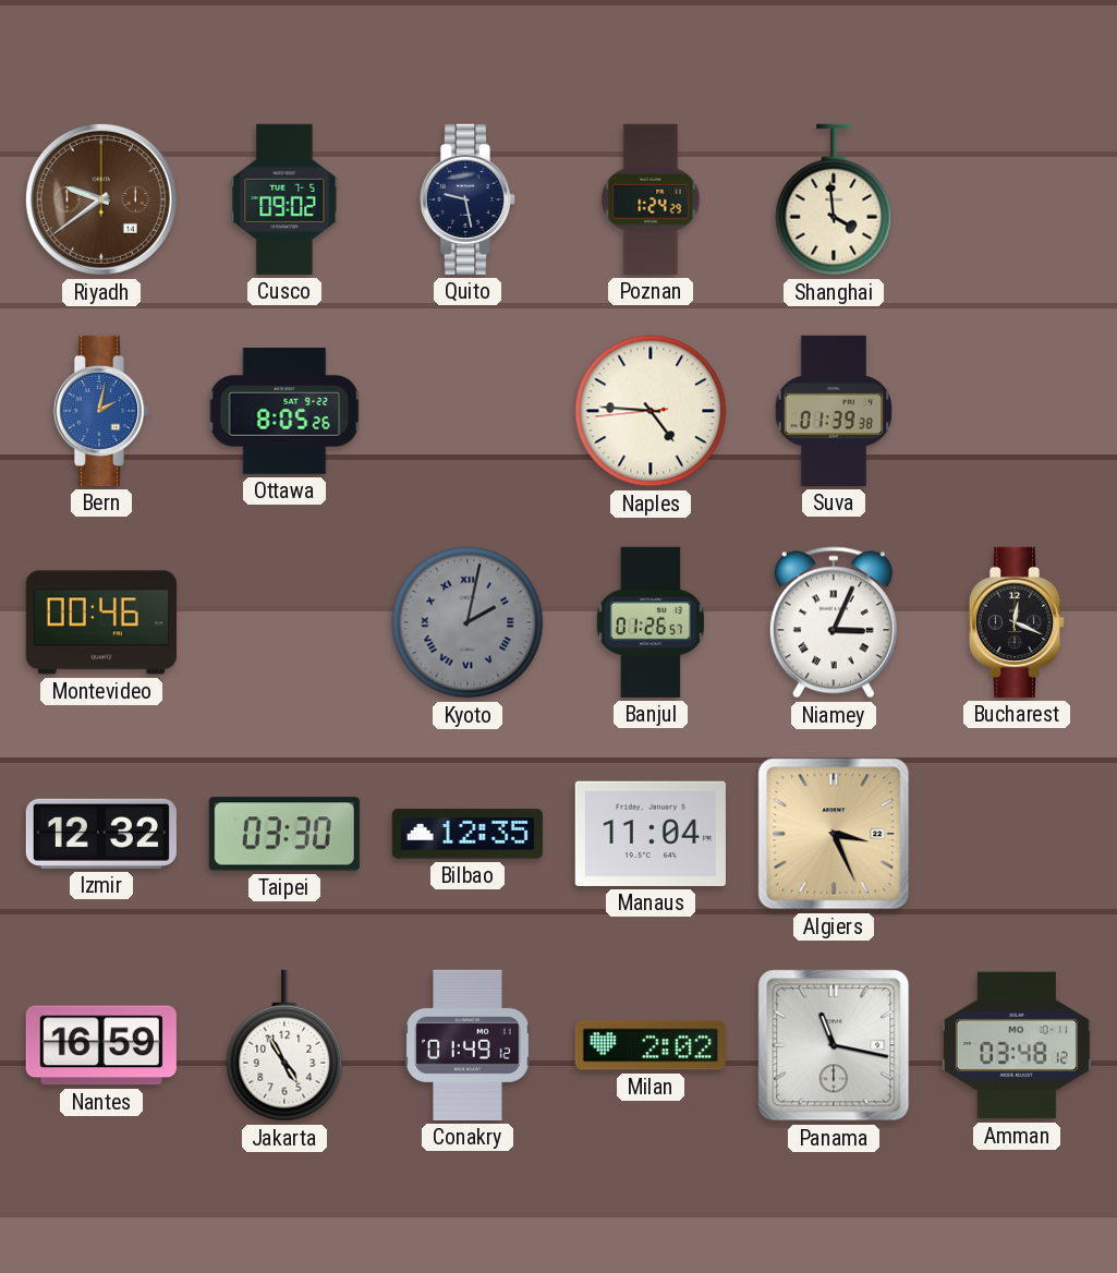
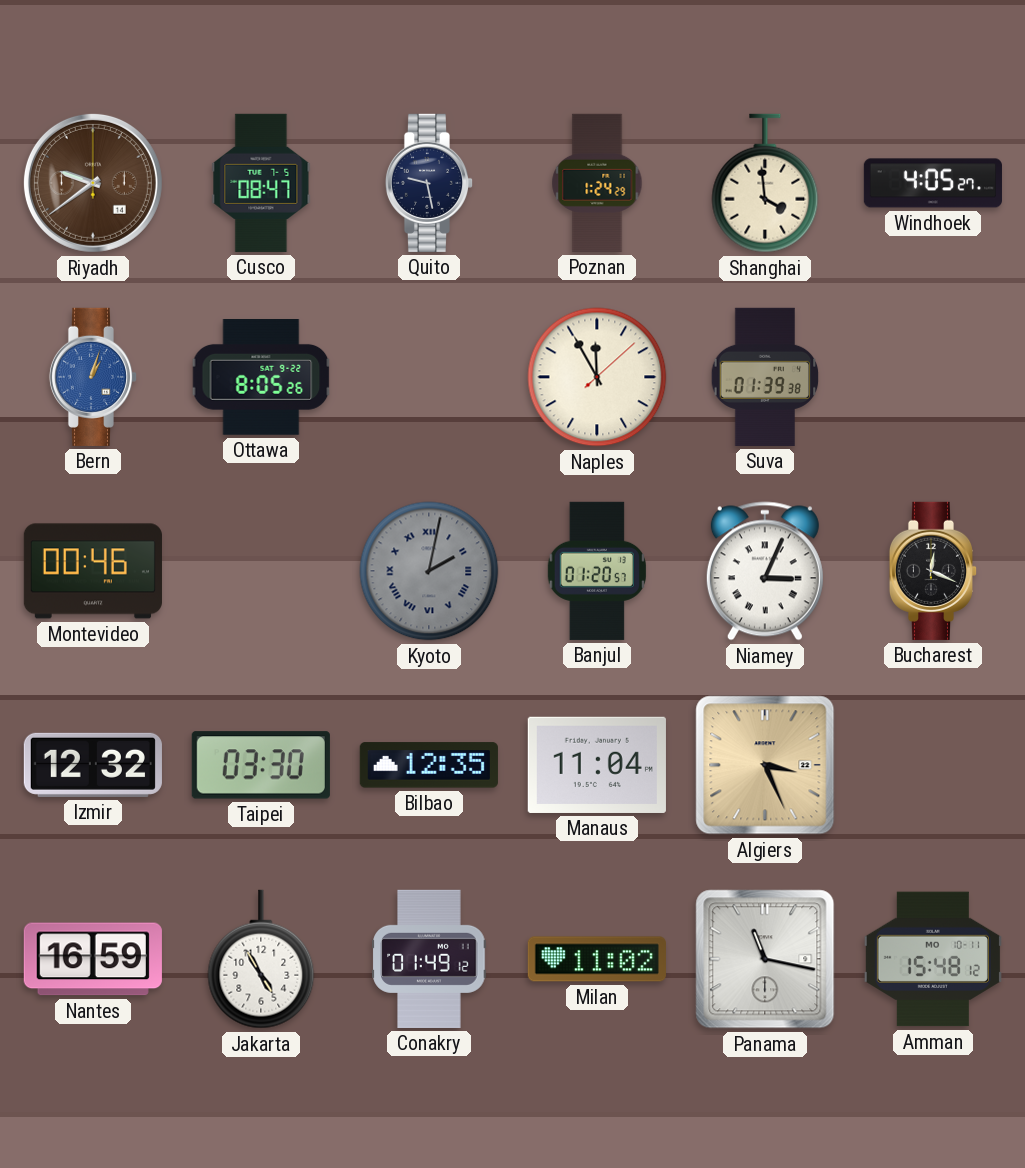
Cusco: 09:02 -> 08:47 (261, 183)
Windhoek: none -> 4:05 (933, 183)
Bern: 2:02 -> 1:03 (93, 377)
Naples: 4:45 -> 11:55 (597, 377)
Banjul: 01:26 -> 01:20 (597, 571)
Milan: 2:02 -> 11:02 (597, 959)
Amman: 03:48 -> 15:48 (933, 959)
